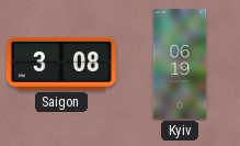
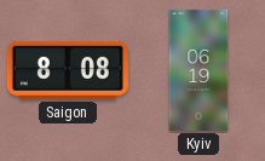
Saigon: 3:08 -> 8:08 (68, 70)
